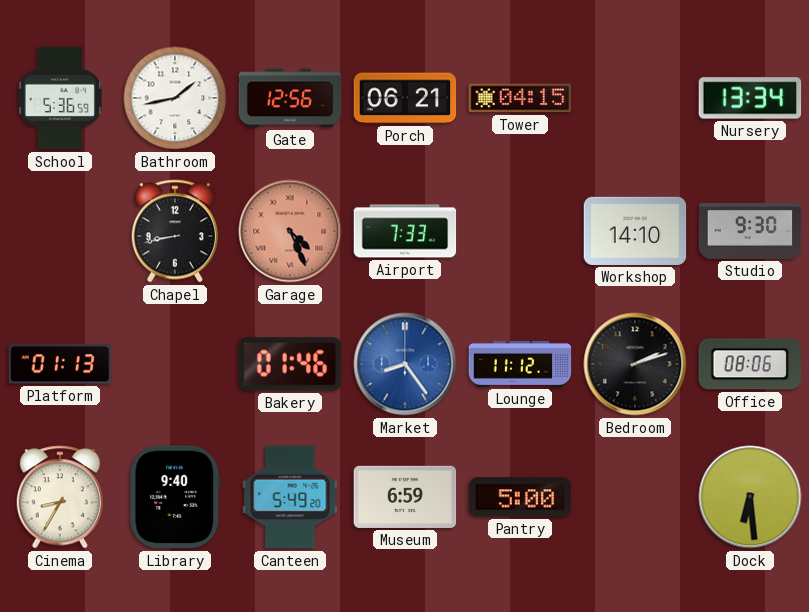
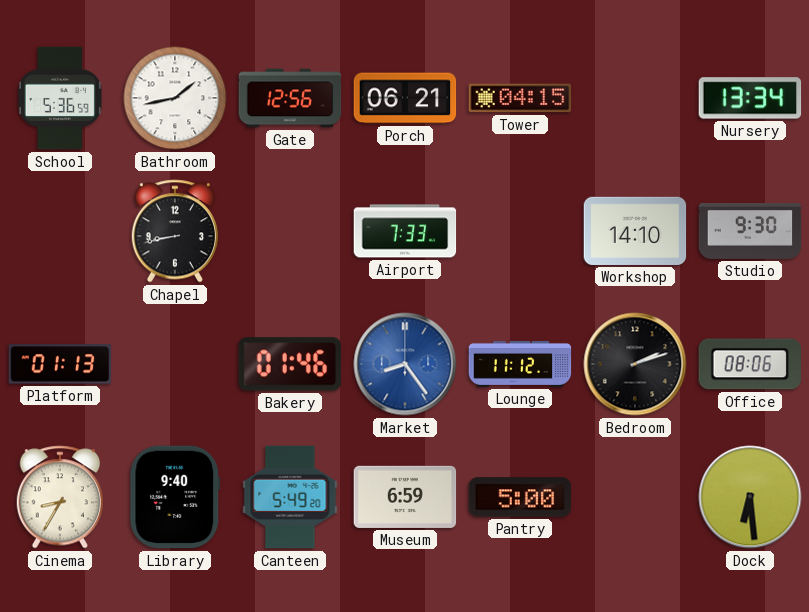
Garage: 4:26 -> none (290, 231)
